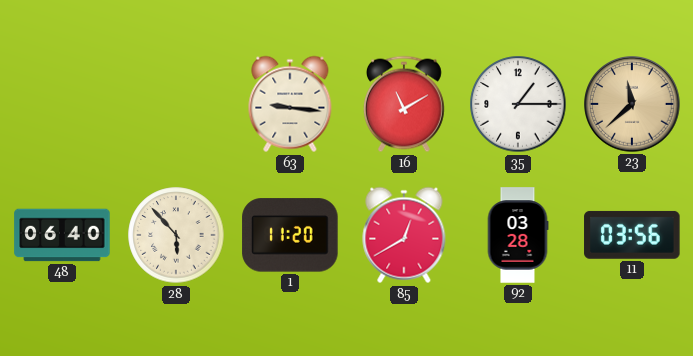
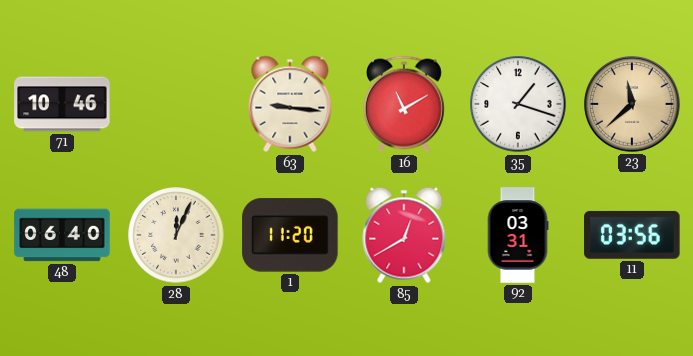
71: none -> 10:46 (62, 104)
35: 1:15 -> 1:18 (518, 104)
28: 5:53 -> 12:04 (176, 235)
92: 03:28 -> 03:31 (518, 235)
